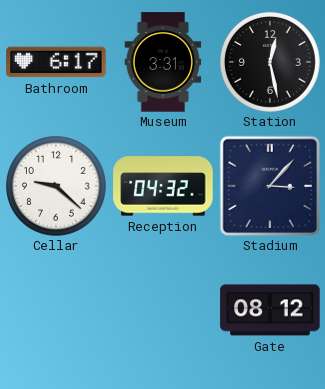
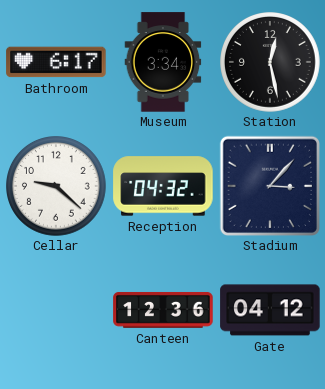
Museum: 3:31 -> 3:34 (163, 62)
Canteen: none -> 12:36 (163, 310)
Gate: 08:12 -> 04:12 (270, 310)
